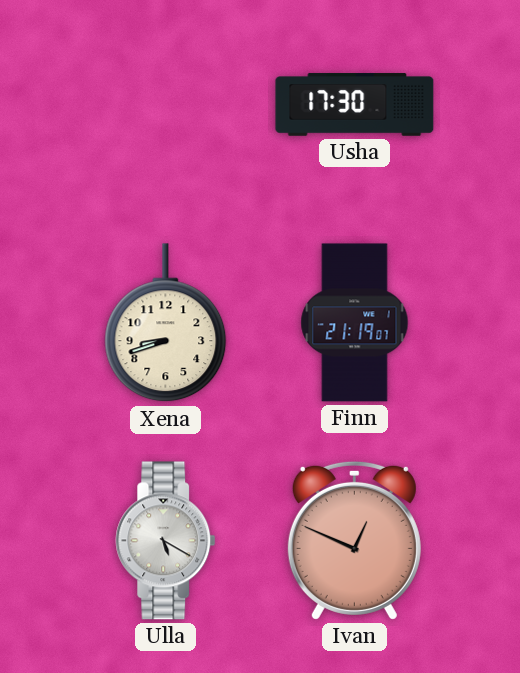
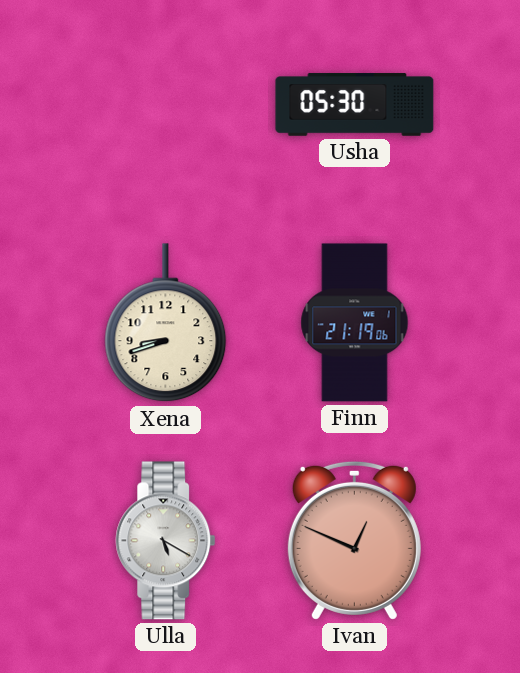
Usha: 17:30 -> 05:30 (355, 105)
Finn: 21:19:07 -> 21:19:06 (355, 323)
